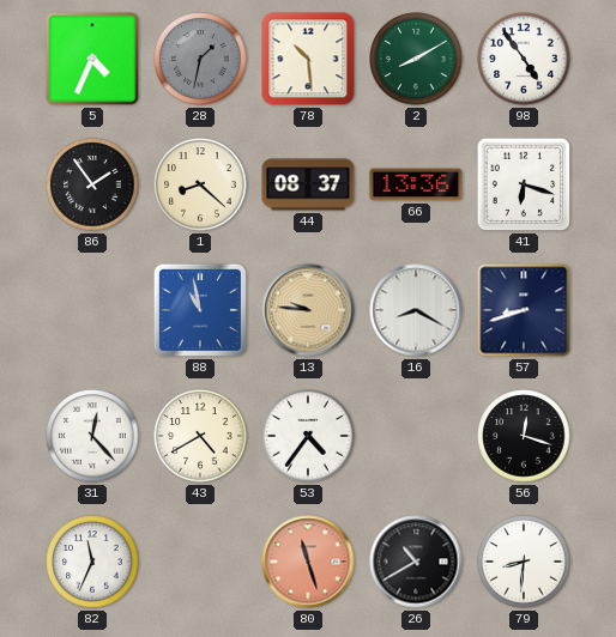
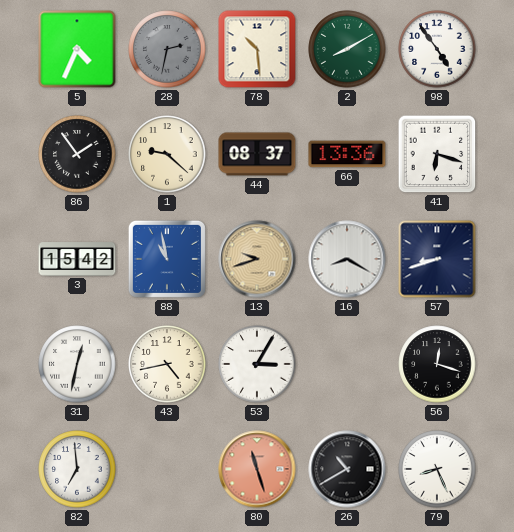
28: 1:32 -> 2:32 (167, 49)
1: 8:22 -> 9:22 (167, 154)
3: none -> 15:42 (77, 259)
13: 9:46 -> 9:42 (257, 259)
31: 12:23 -> 12:32 (77, 364)
43: 4:40 -> 4:43 (167, 364)
53: 4:36 -> 3:05 (257, 364)
82: 11:34 -> 6:59 (77, 469)
79: 8:31 -> 8:26 (437, 469)
